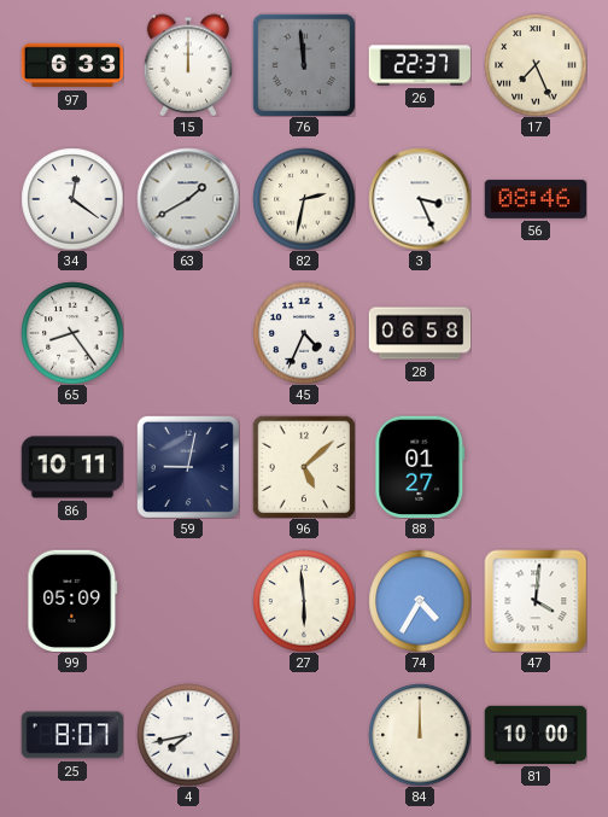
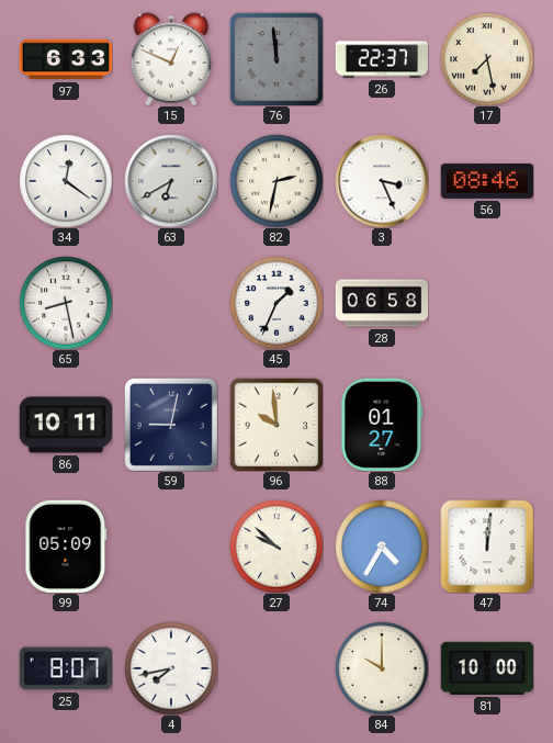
15: 12:00 -> 12:49 (170, 59)
17: 7:26 -> 7:28 (487, 59)
63: 1:40 -> 6:40 (171, 181)
65: 8:24 -> 8:28 (66, 303)
45: 4:34 -> 1:34 (276, 303)
96: 5:08 -> 9:59 (276, 425)
27: 5:59 -> 9:52 (276, 547)
47: 4:01 -> 12:01 (487, 547)
84: 12:00 -> 10:00 (382, 668)
